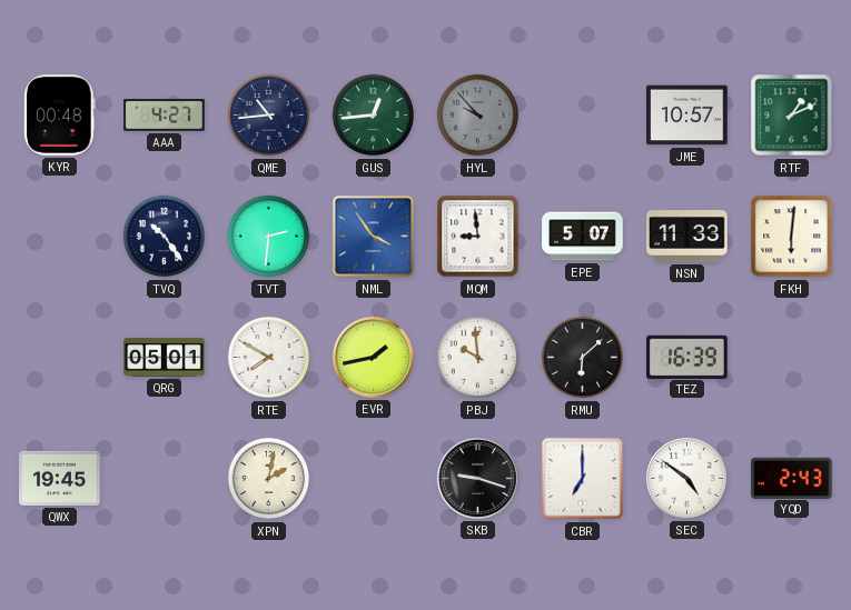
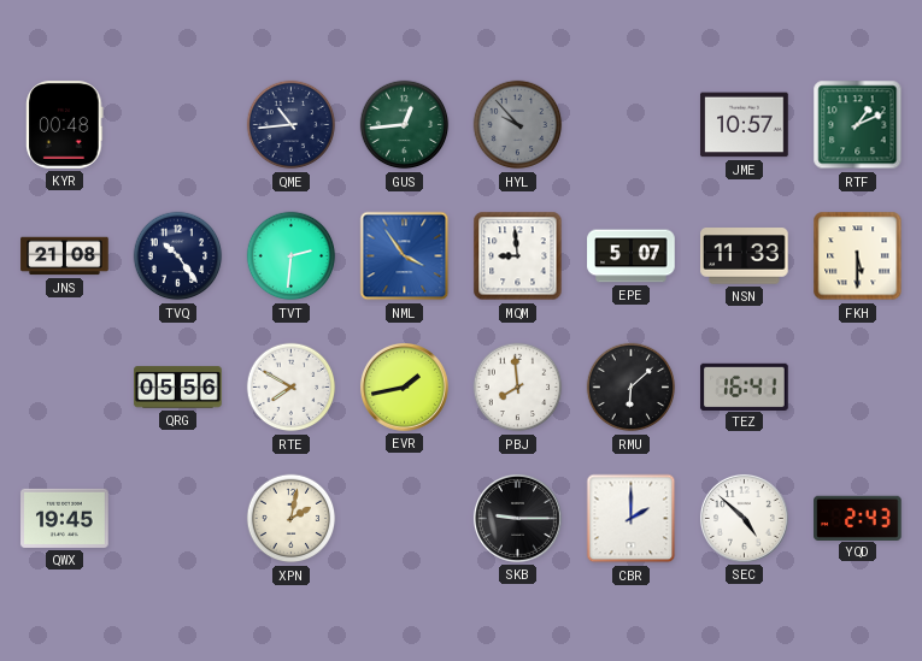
AAA: 4:27 -> none (165, 116)
JNS: none -> 21:08 (65, 256)
FKH: 6:01 -> 5:30 (858, 256)
QRG: 05:01 -> 05:56 (178, 388)
PBJ: 9:59 -> 7:59 (518, 388)
TEZ: 16:39 -> 16:41 (745, 386)
SKB: 9:18 -> 9:15 (517, 518)
CBR: 7:00 -> 2:00 (632, 519)
SEC: 4:51 -> 4:52 (744, 518)
